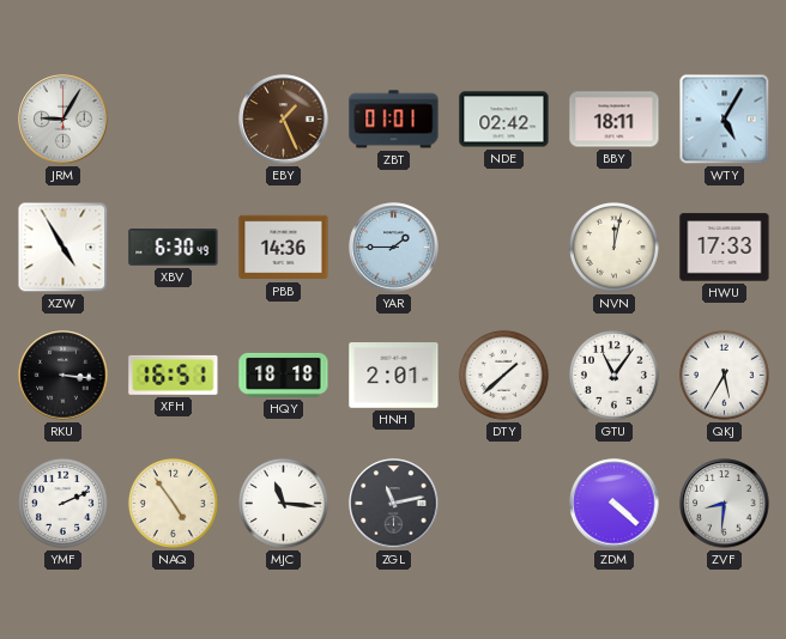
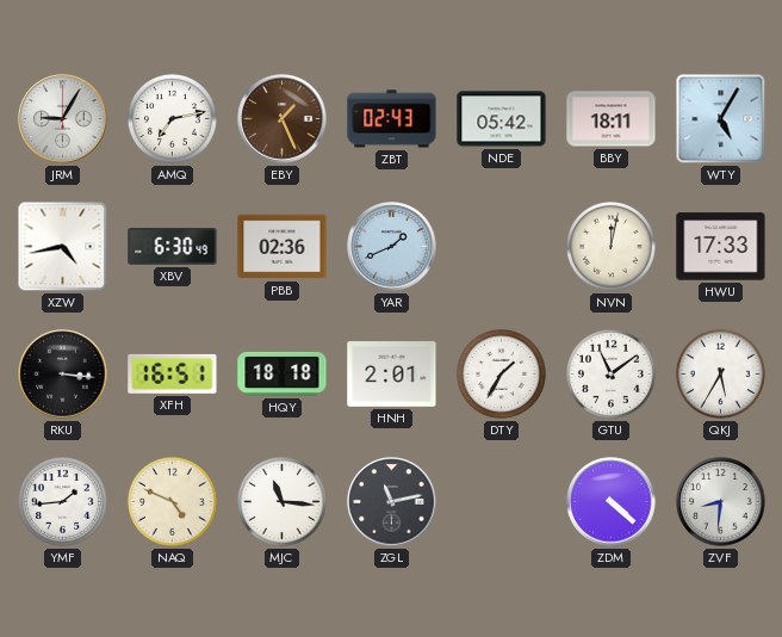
AMQ: none -> 7:13 (172, 118)
ZBT: 01:01 -> 02:43 (392, 119)
NDE: 02:42 -> 05:42 (502, 119)
XZW: 4:55 -> 4:43 (63, 247)
PBB: 14:36 -> 02:36 (283, 247)
YAR: 1:45 -> 1:41 (392, 247)
DTY: 1:38 -> 1:35 (501, 373)
GTU: 11:06 -> 11:09 (610, 373)
YMF: 2:11 -> 1:44 (62, 501)
NAQ: 4:54 -> 4:49 (172, 501)
